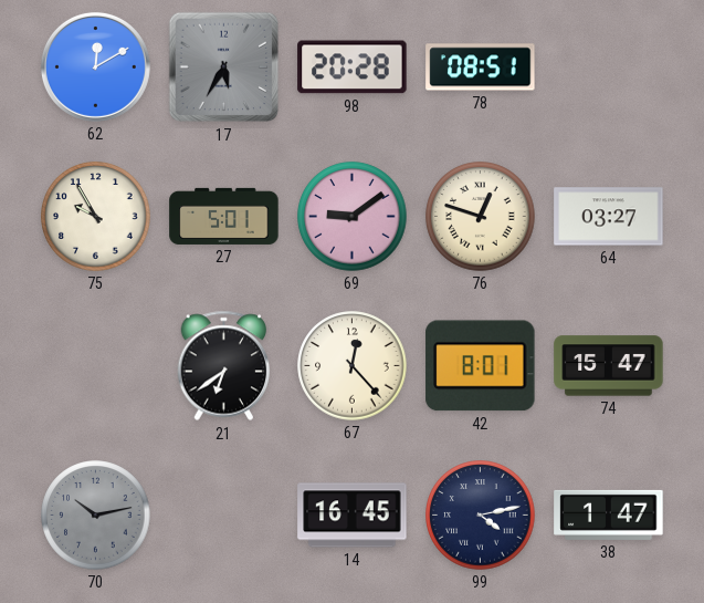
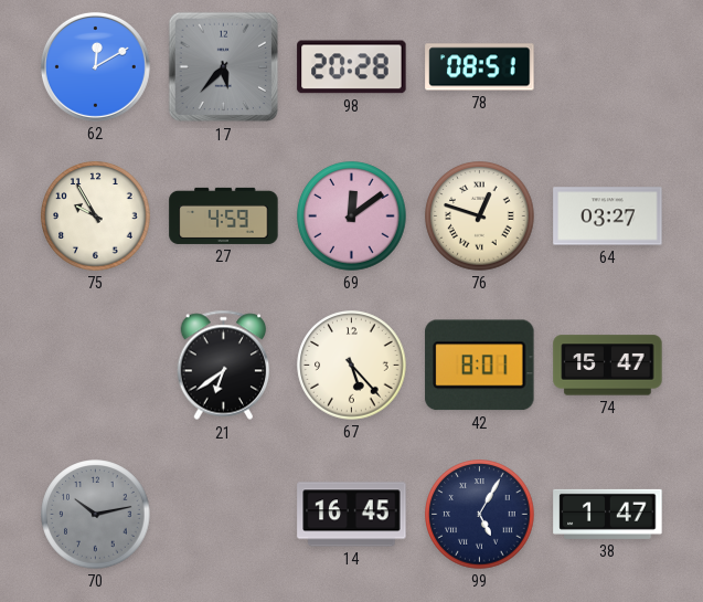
17: 5:35 -> 5:37 (224, 67)
27: 5:01 -> 4:59 (224, 215)
69: 9:09 -> 12:09 (352, 216)
67: 12:23 -> 5:23 (352, 366)
99: 4:13 -> 5:05 (480, 515)
